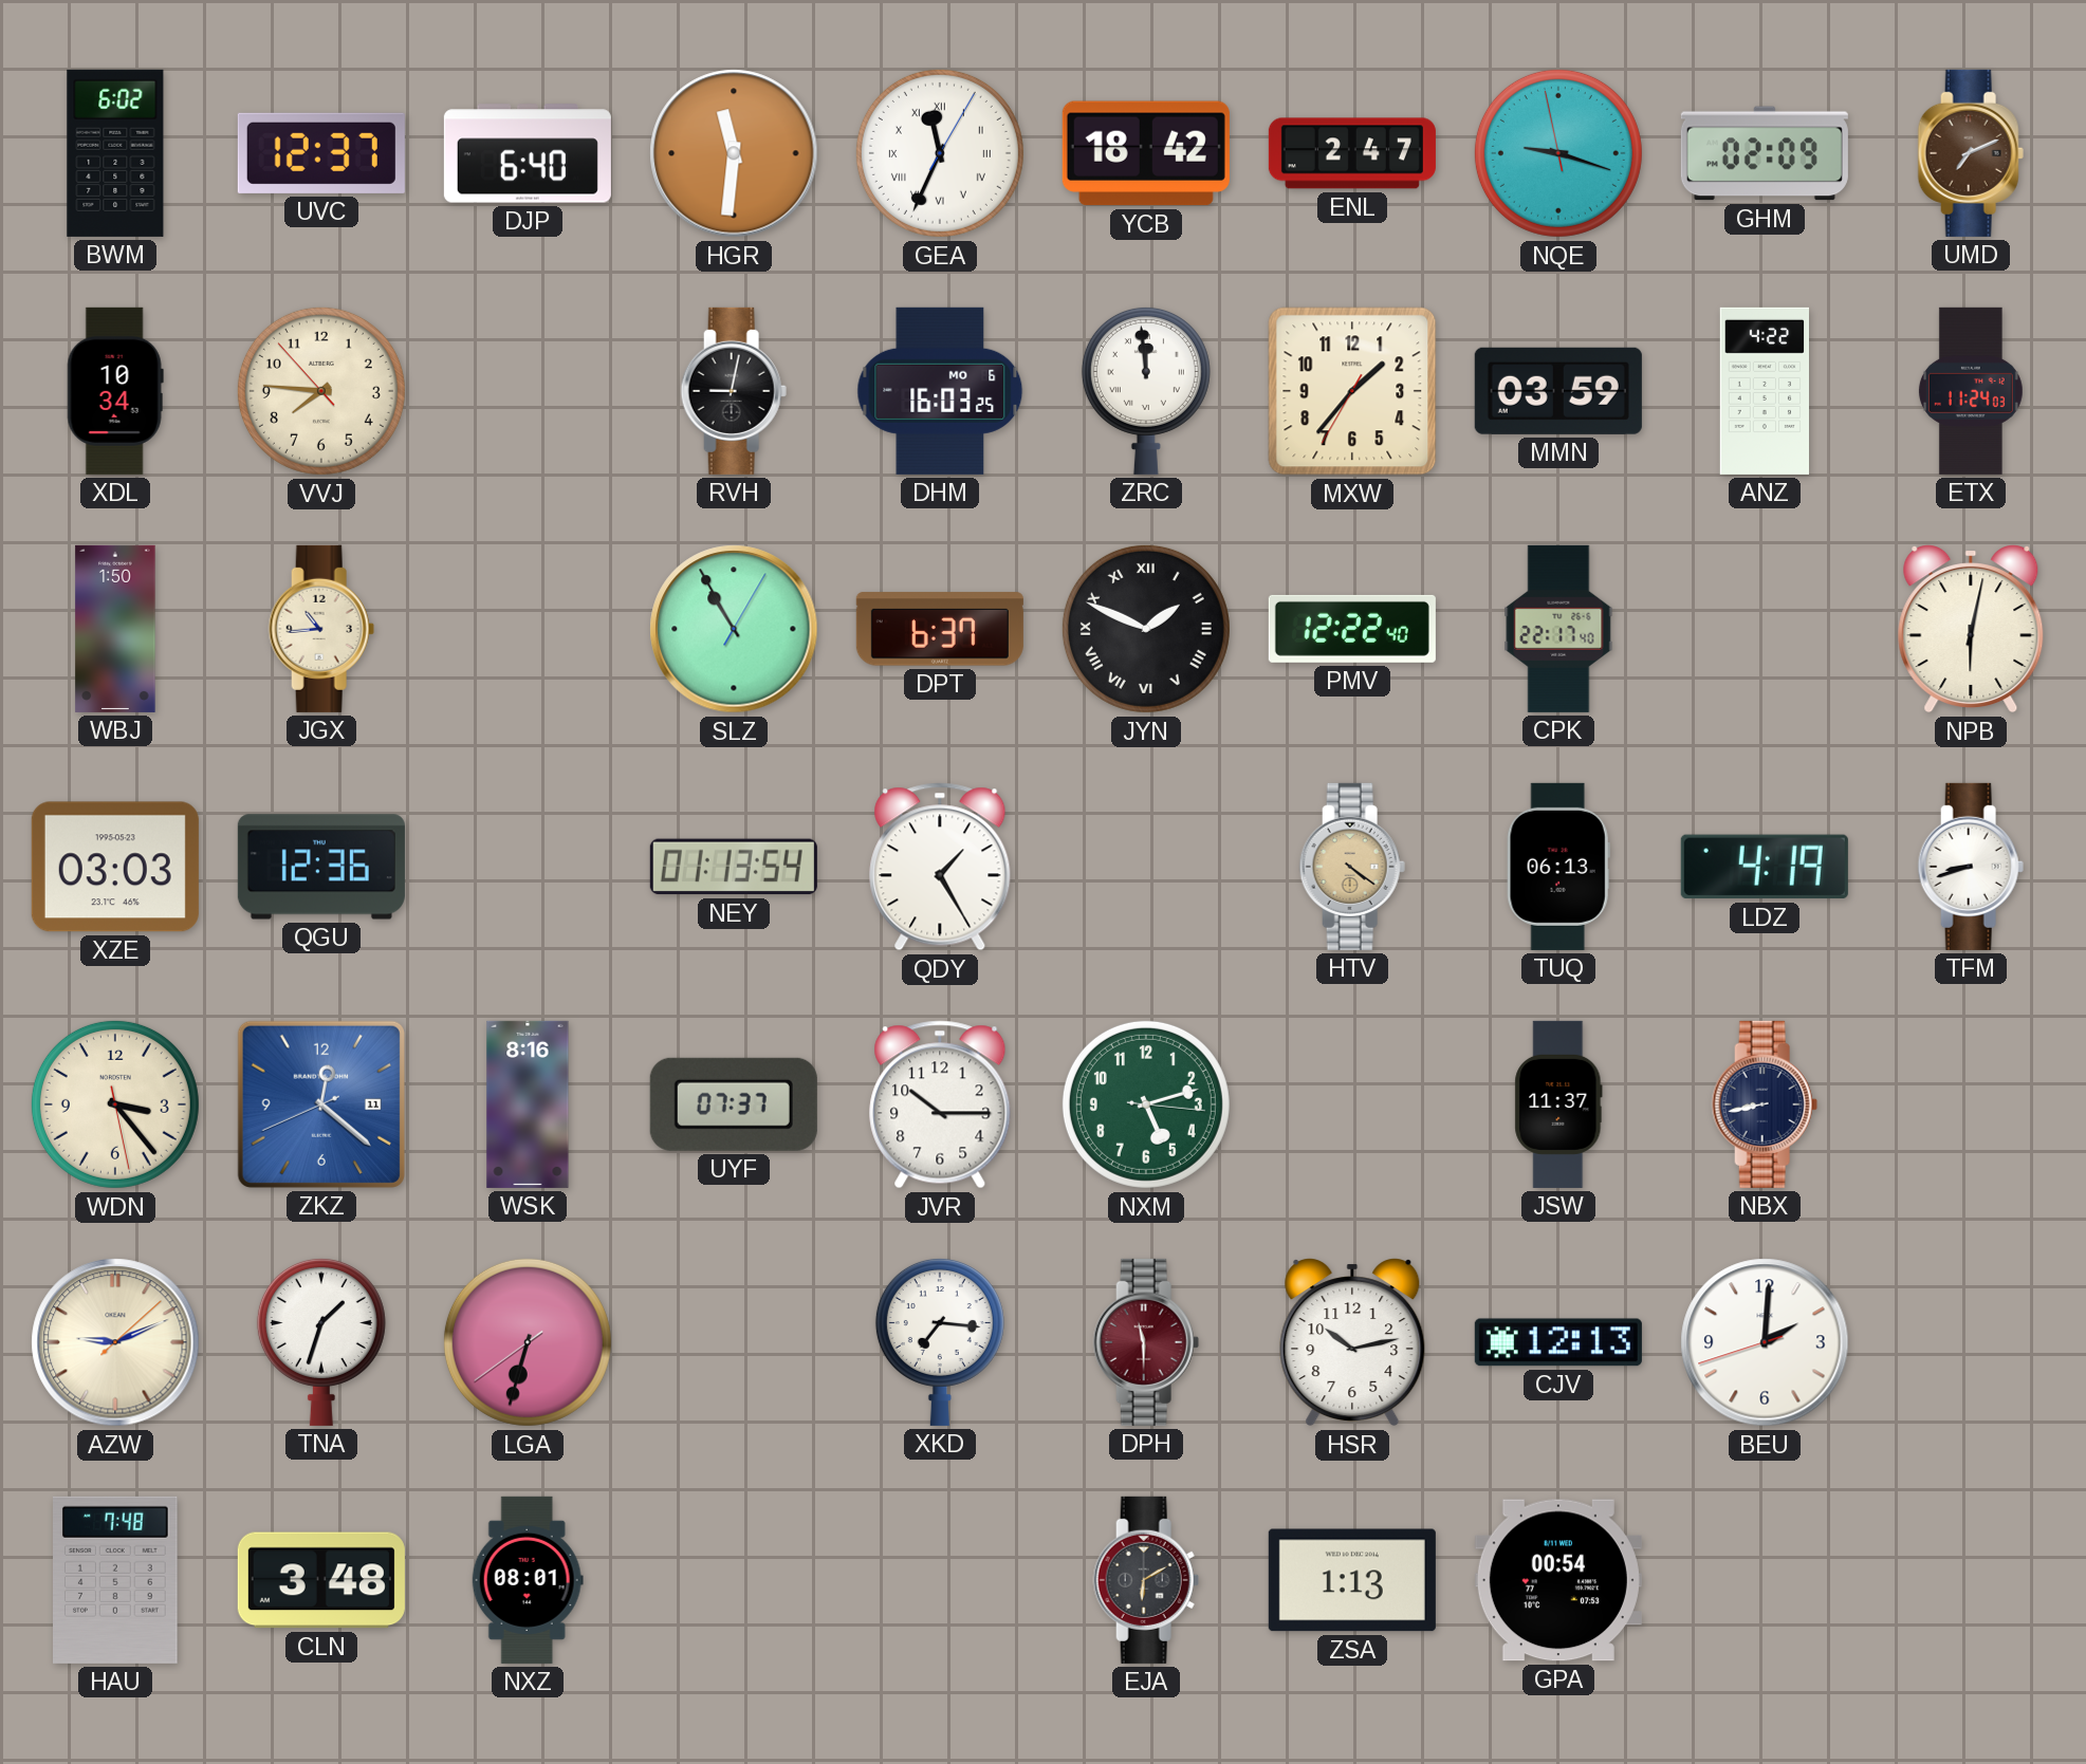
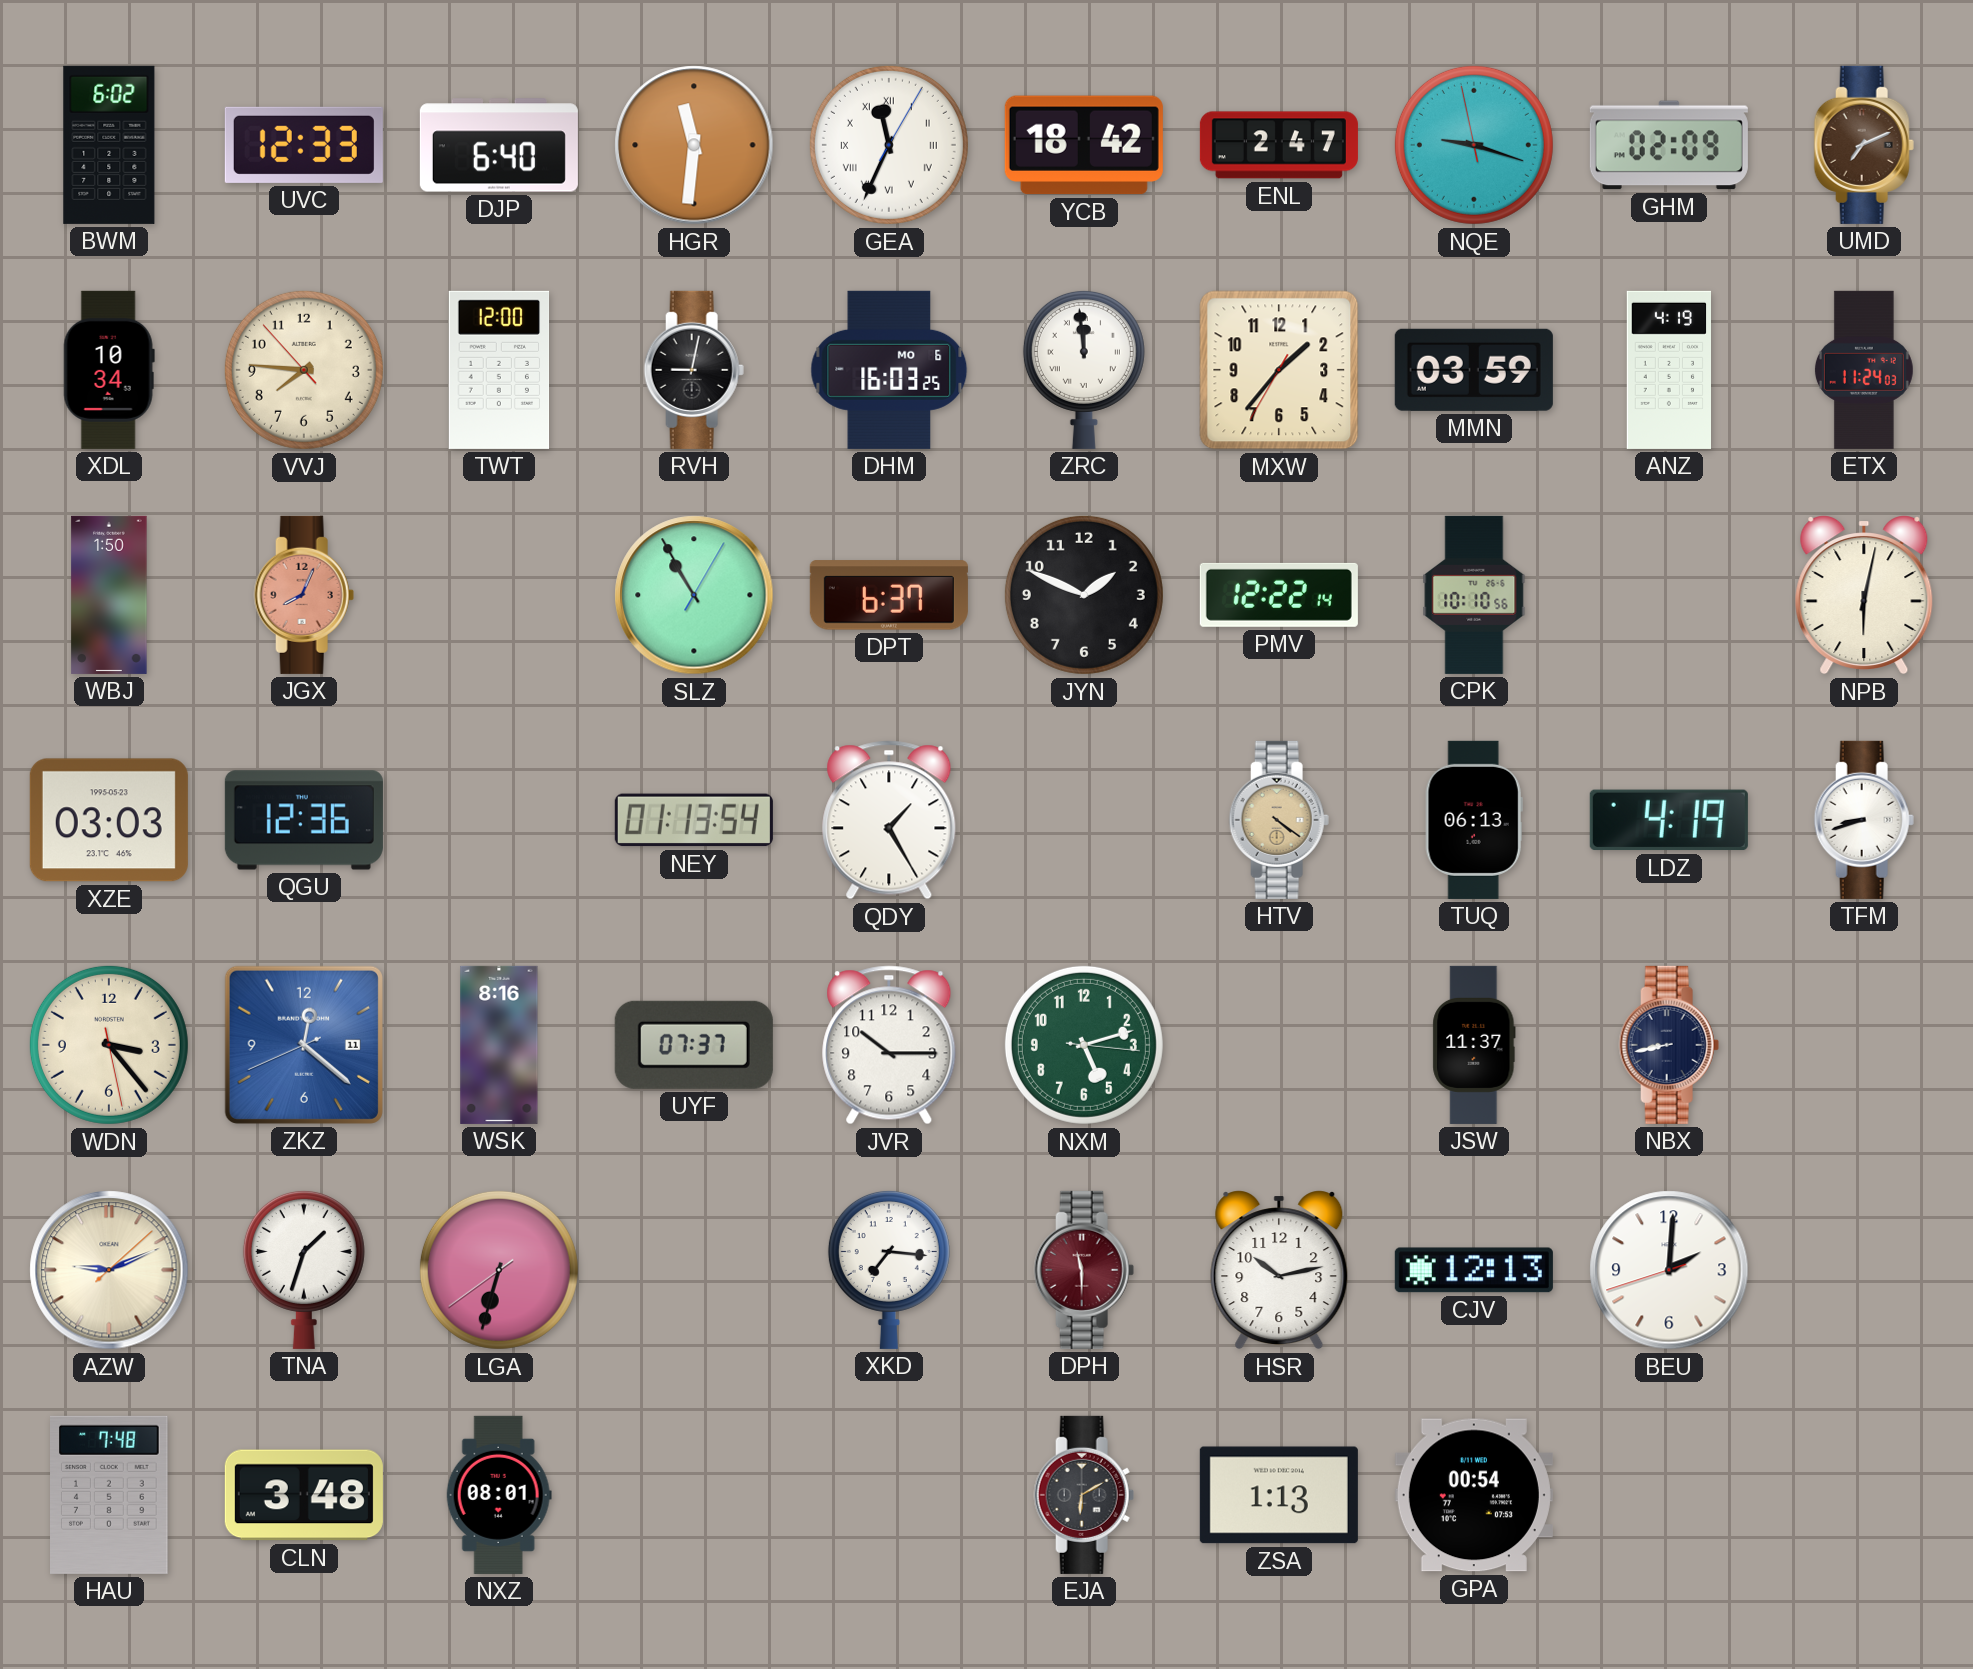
UVC: 12:37 -> 12:33 (304, 145)
TWT: none -> 12:00 (499, 370)
ANZ: 4:22 -> 4:19 (1668, 370)
JGX: 10:44 -> 8:04 (304, 595)
JGX dial: cream -> salmon (304, 595)
JYN numerals: Roman -> Arabic (1084, 595)
PMV: 12:22:40 -> 12:22:14 (1279, 595)
CPK: 22:17 -> 10:10 (1474, 595)
